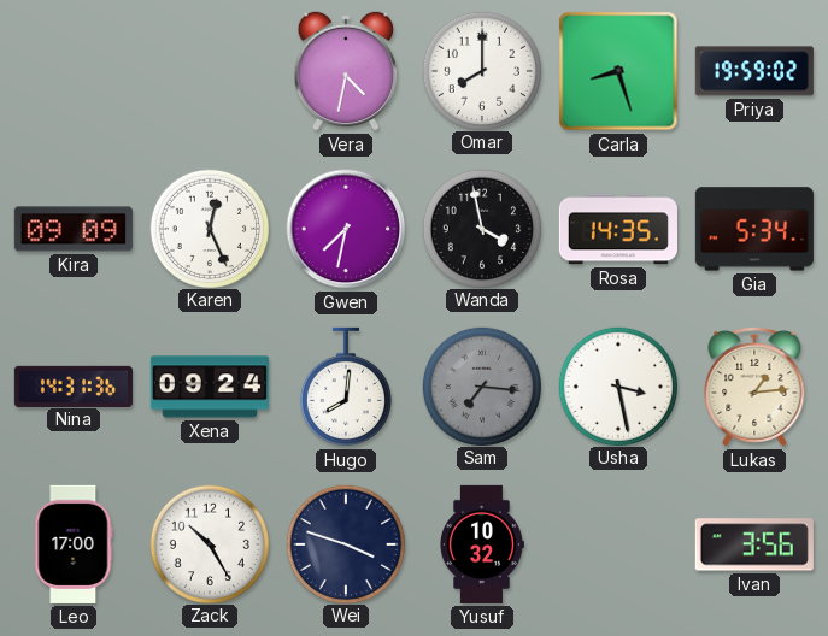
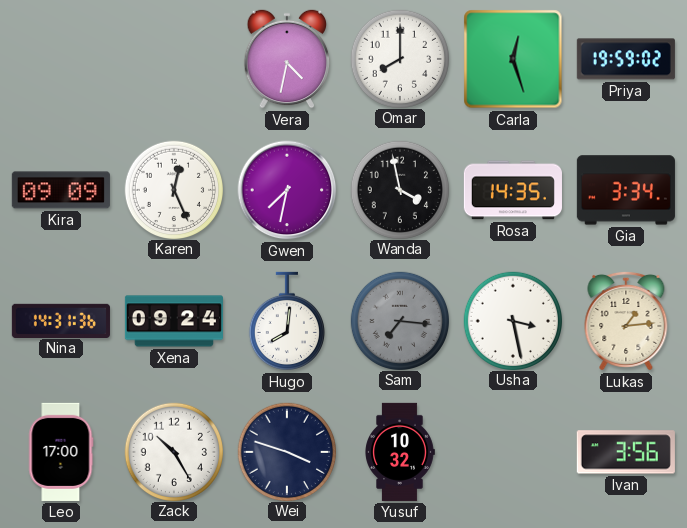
Carla: 8:27 -> 12:27 (513, 59)
Gia: 5:34 -> 3:34 (626, 190)
